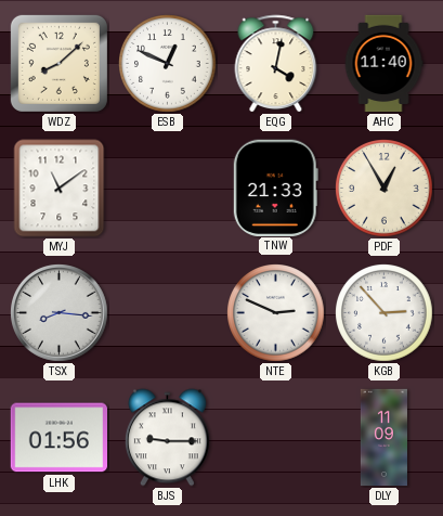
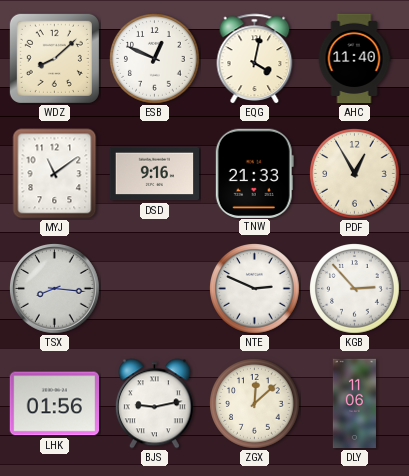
DSD: none -> 9:16 (154, 174)
BJS: 9:15 -> 9:13 (154, 404)
ZGX: none -> 12:08 (255, 404)
DLY: 11:09 -> 11:06 (354, 404)
